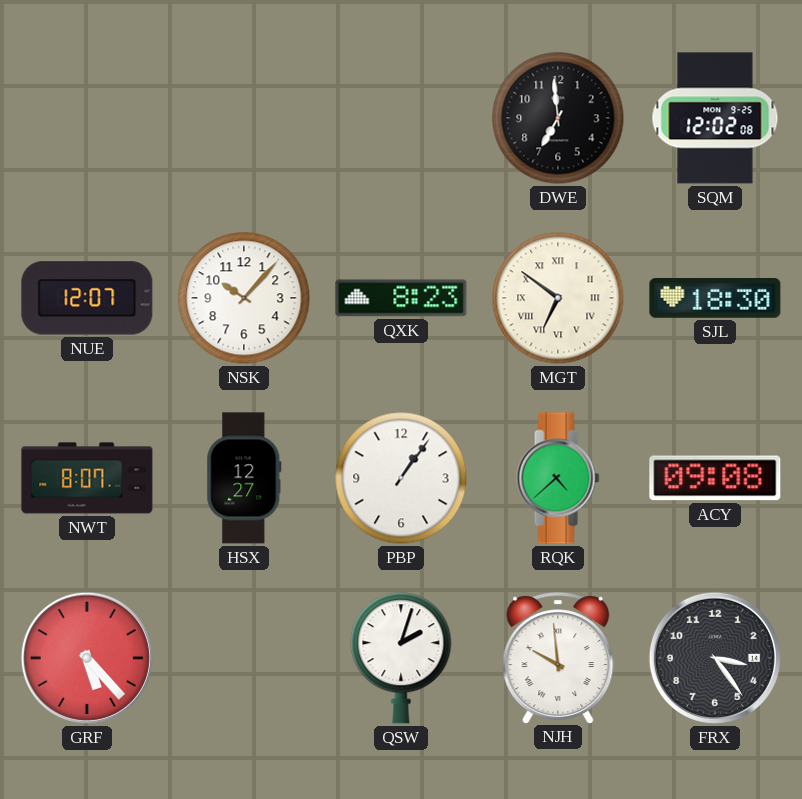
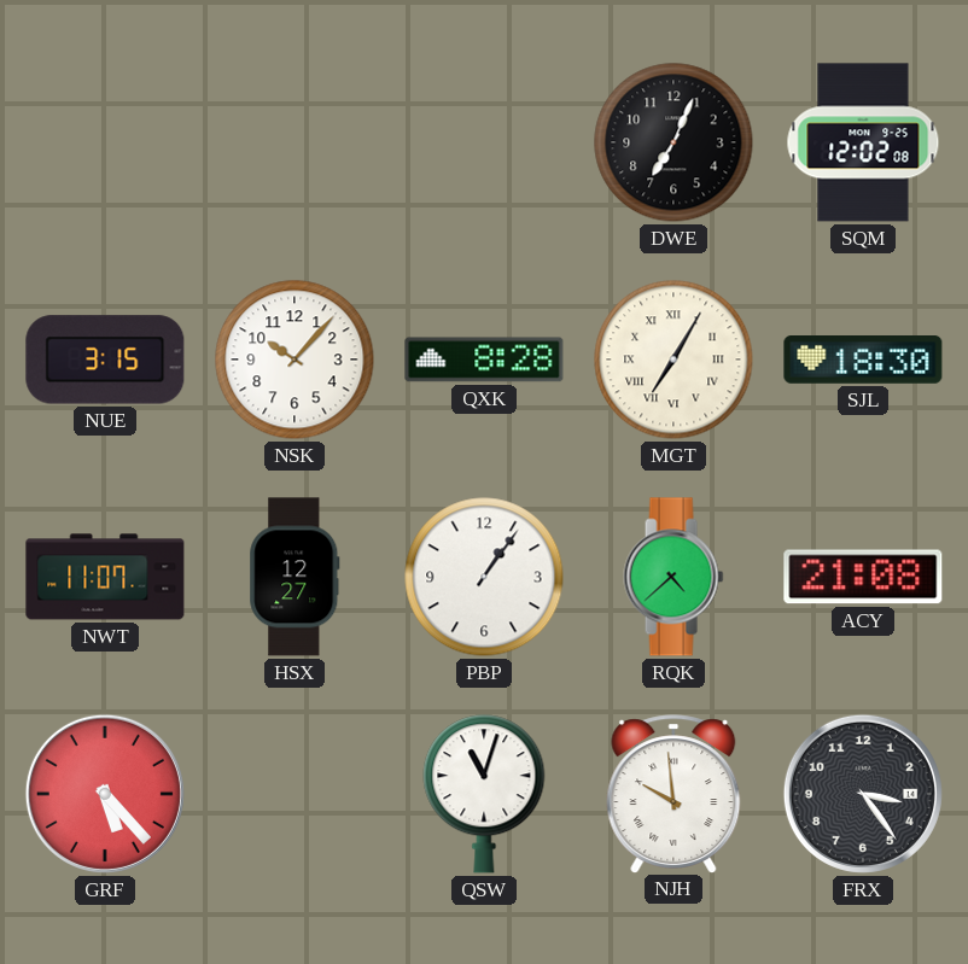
DWE: 6:59 -> 7:04 (673, 142)
NUE: 12:07 -> 3:15 (105, 360)
QXK: 8:23 -> 8:28 (484, 360)
MGT: 6:51 -> 7:05 (673, 360)
NWT: 8:07 -> 11:07 (105, 577)
ACY: 09:08 -> 21:08 (863, 577)
QSW: 2:03 -> 11:03 (484, 794)
